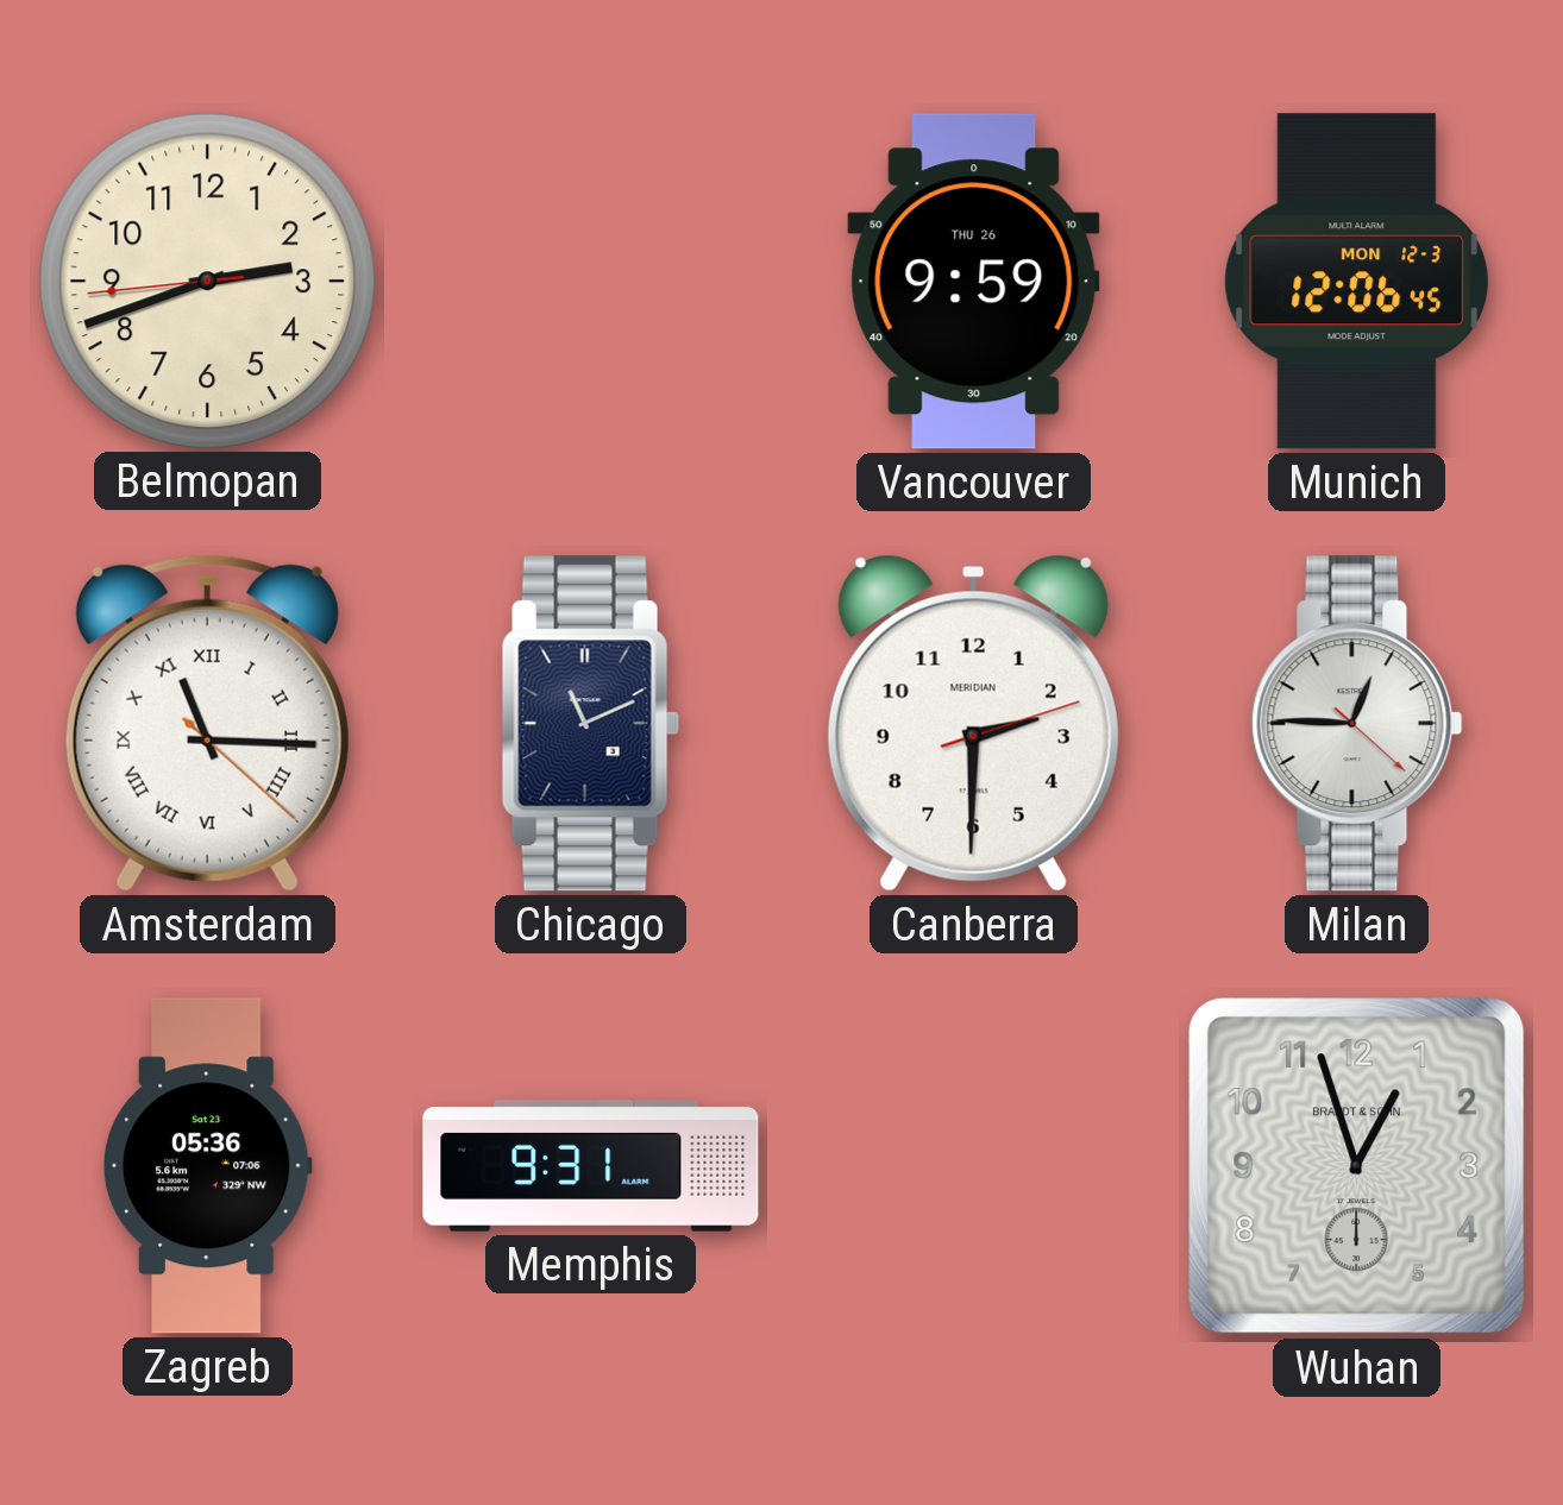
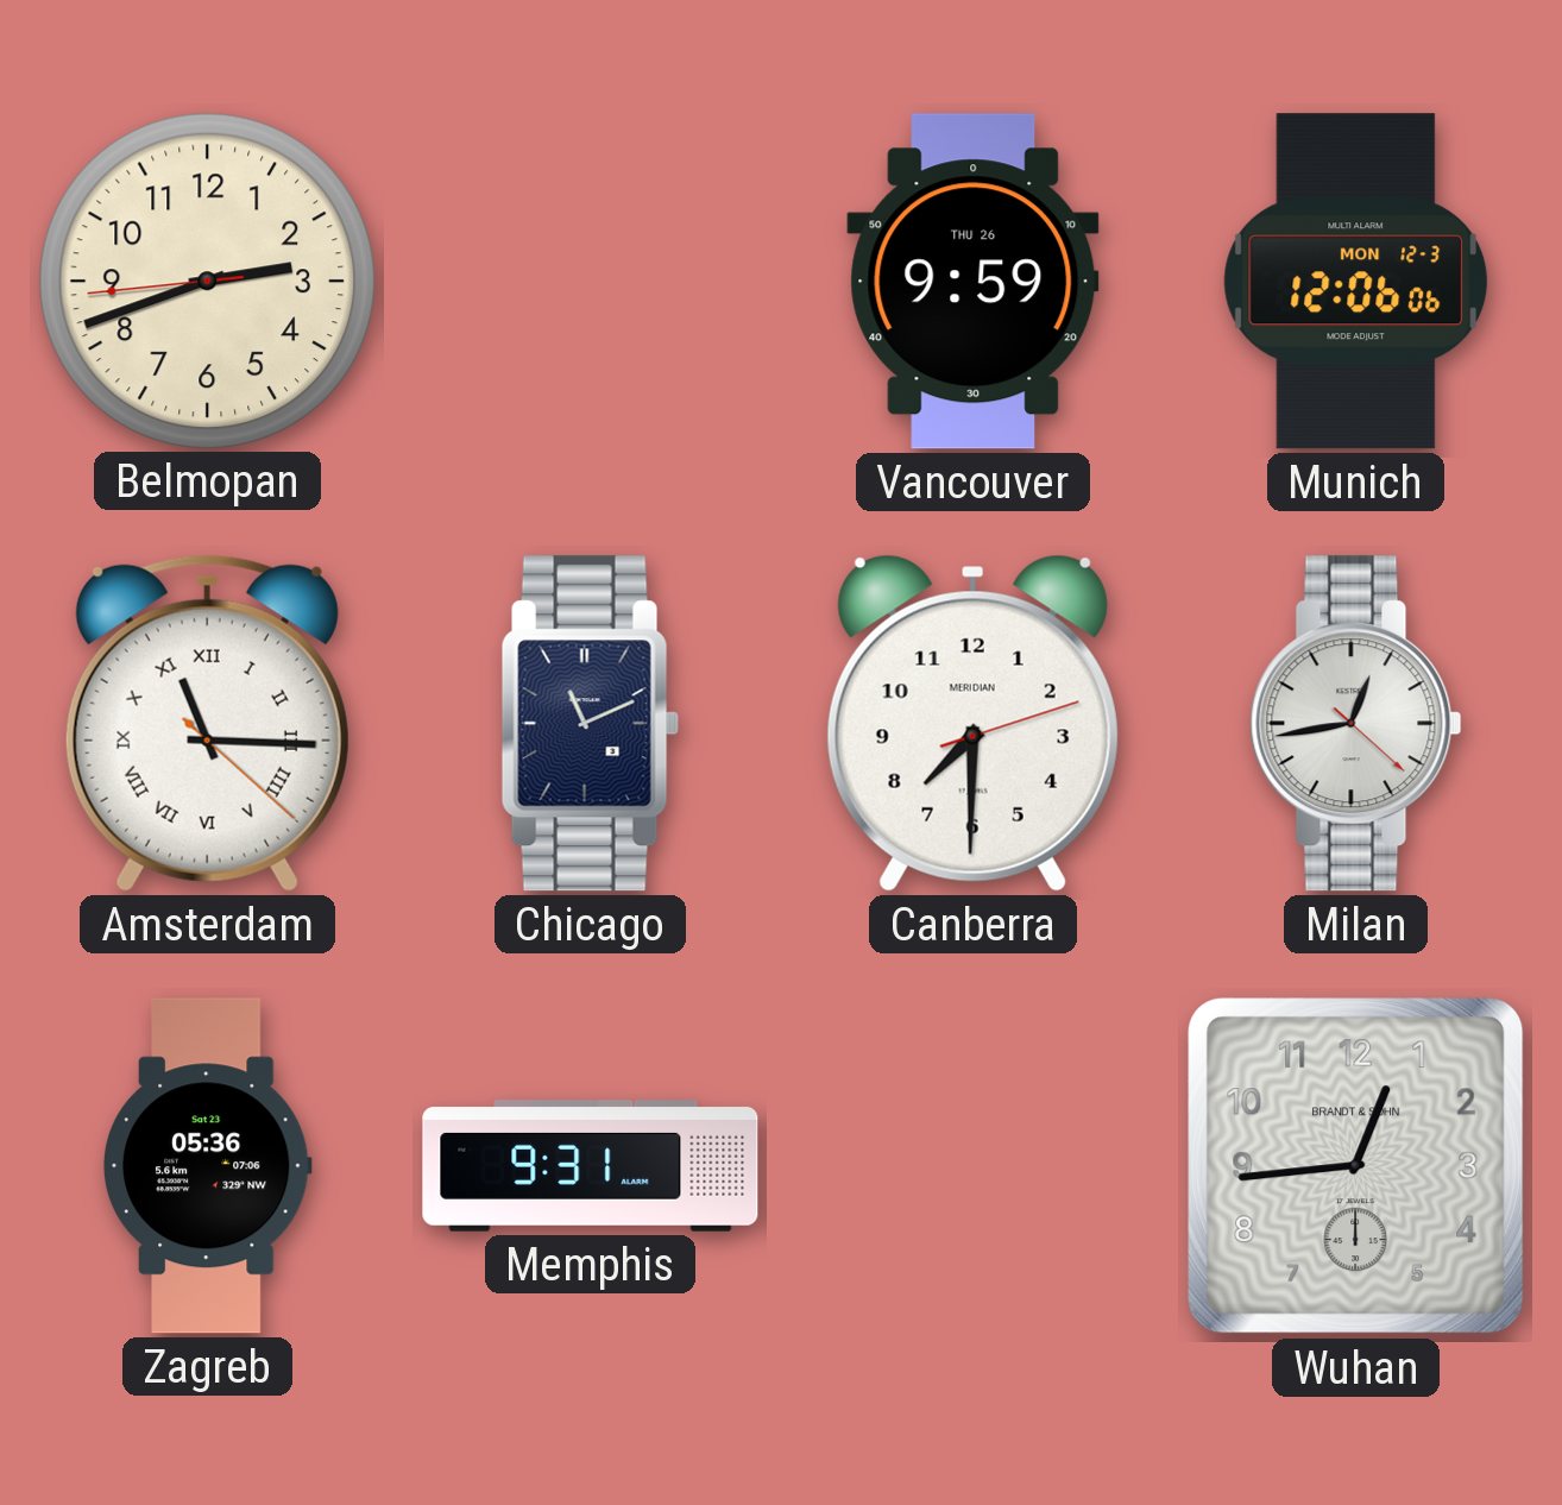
Munich: 12:06:45 -> 12:06:06 (1356, 282)
Canberra: 2:30 -> 7:30 (972, 723)
Milan: 12:45 -> 12:43 (1356, 724)
Wuhan: 12:57 -> 12:44 (1356, 1166)
